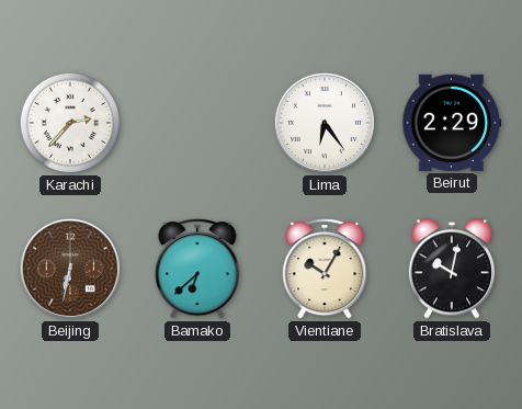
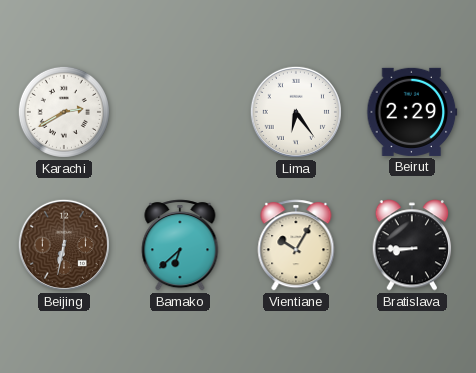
Karachi: 2:37 -> 2:40 (64, 112)
Bratislava: 10:02 -> 8:45 (412, 245)
